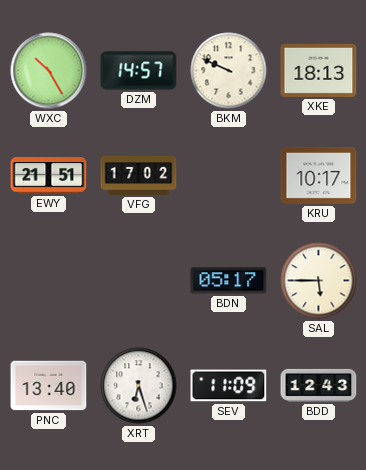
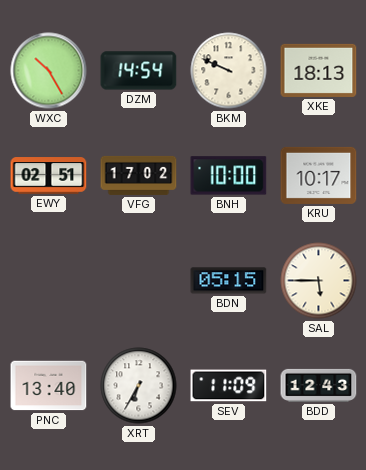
DZM: 14:57 -> 14:54 (139, 71)
EWY: 21:51 -> 02:51 (49, 176)
BNH: none -> 10:00 (229, 176)
BDN: 05:17 -> 05:15 (229, 281)
XRT: 6:27 -> 6:35 (139, 386)
